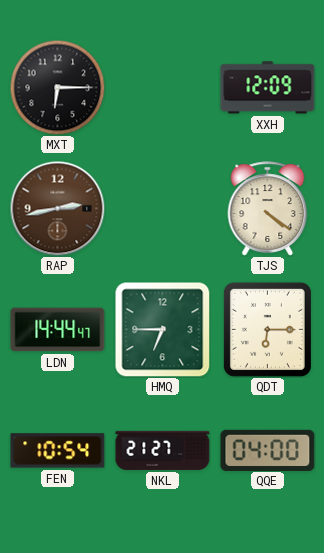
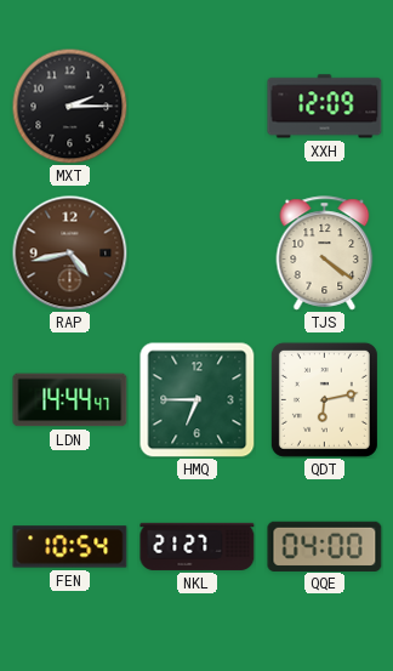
MXT: 6:15 -> 2:15 (69, 106)
RAP: 2:43 -> 4:43 (69, 252)
QDT: 6:15 -> 6:13 (324, 399)
